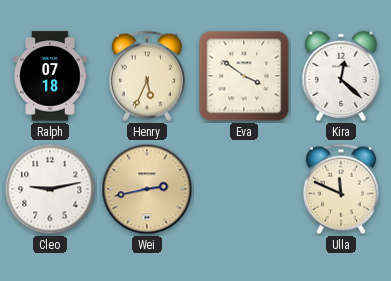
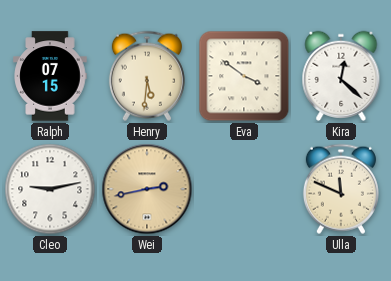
Ralph: 07:18 -> 07:15 (50, 76)
Henry: 5:34 -> 5:31 (147, 76)
